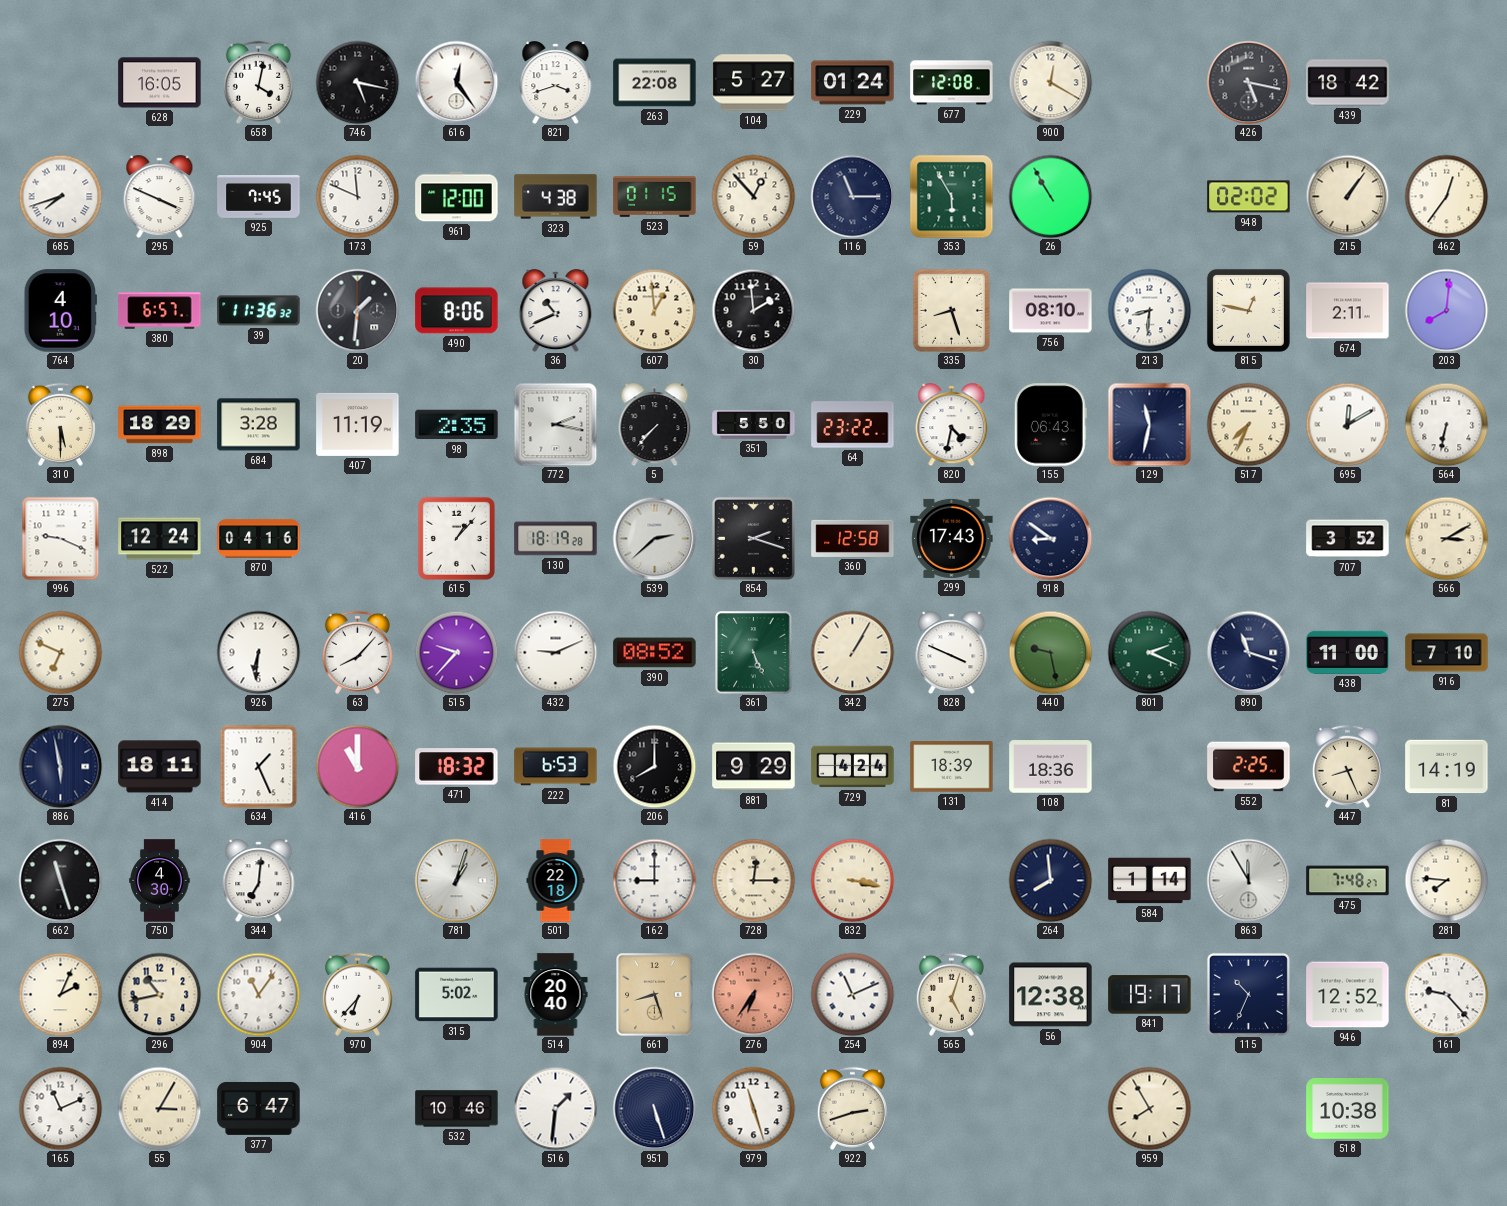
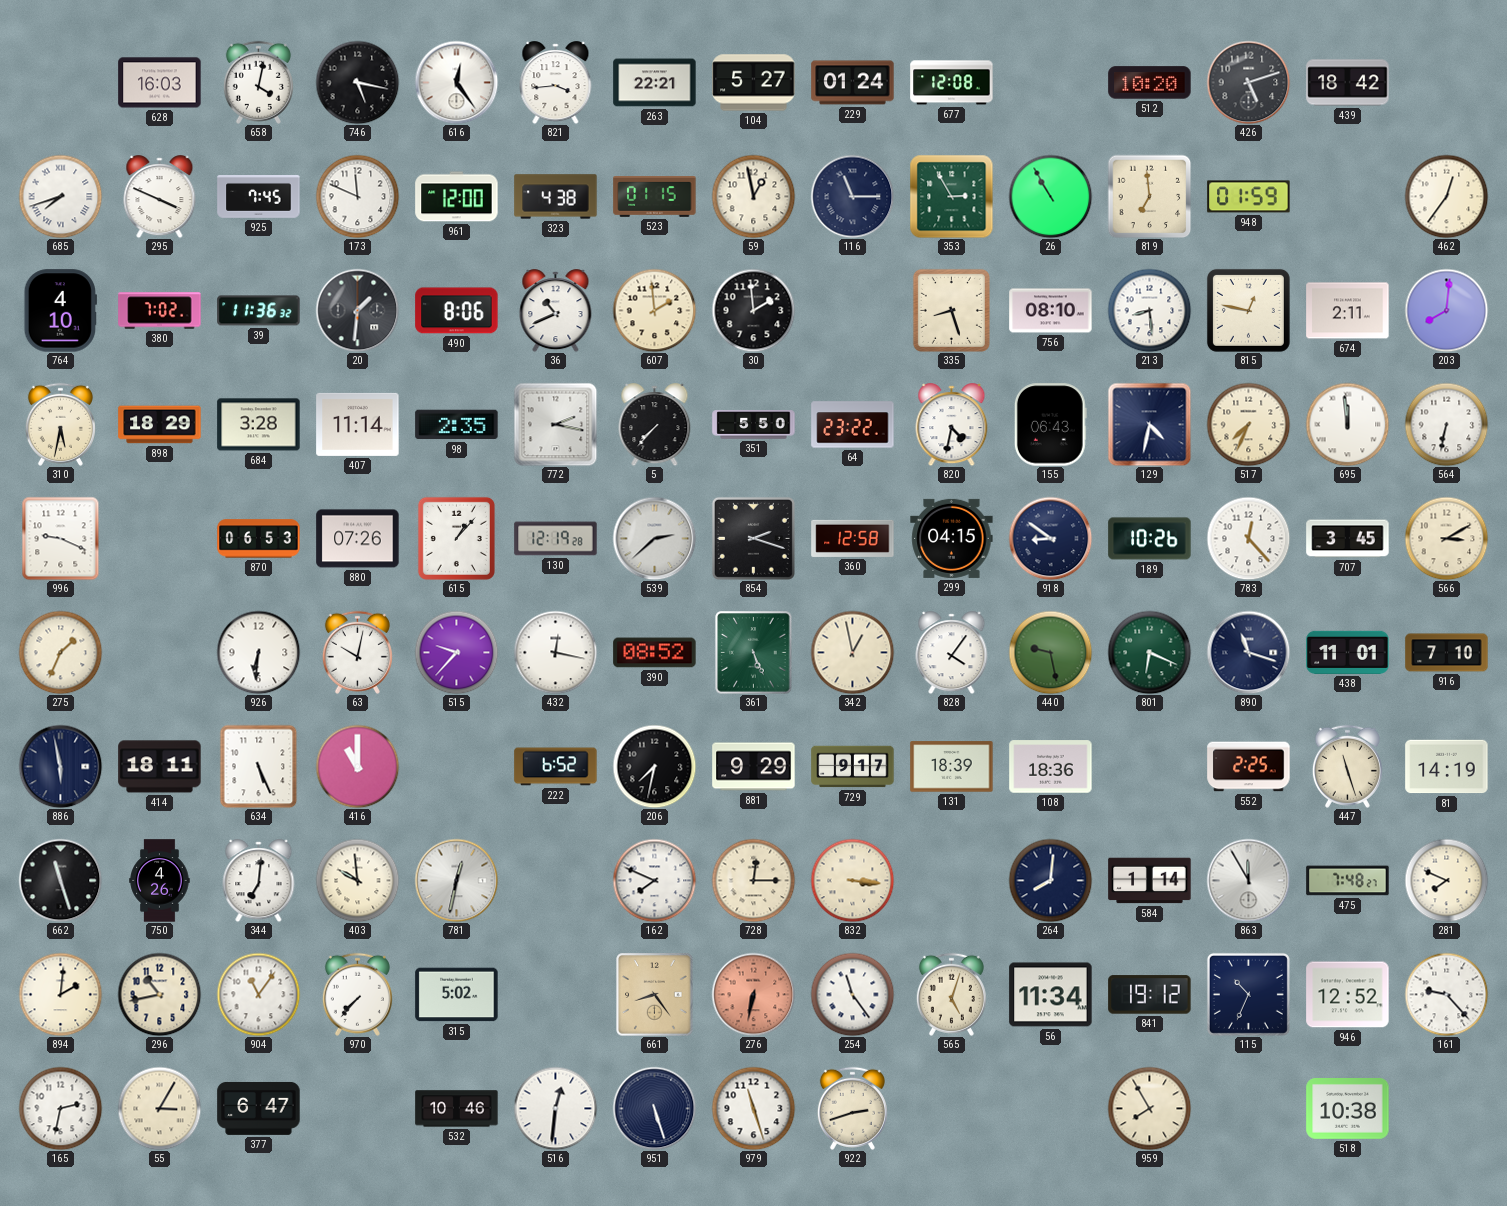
628: 16:05 -> 16:03 (160, 83)
821: 3:42 -> 3:44 (556, 83)
263: 22:08 -> 22:21 (655, 83)
900: 12:20 -> none (1050, 82)
512: none -> 10:20 (1150, 83)
426: 5:17 -> 5:12 (1248, 82)
59: 12:53 -> 12:58 (753, 196)
353: 5:55 -> 2:55 (951, 196)
819: none -> 6:59 (1149, 196)
948: 02:02 -> 01:59 (1249, 197)
215: 1:06 -> none (1347, 196)
380: 6:57 -> 7:02 (160, 311)
607: 12:59 -> 1:59 (654, 310)
213: 8:31 -> 8:29 (1149, 310)
310: 5:30 -> 5:32 (60, 424)
407: 11:19 -> 11:14 (358, 424)
129: 11:32 -> 4:32 (1149, 424)
695: 12:10 -> 11:59 (1347, 424)
522: 12:24 -> none (160, 539)
870: 04:16 -> 06:53 (259, 539)
880: none -> 07:26 (358, 539)
130: 18:19 -> 12:19 (556, 539)
299: 17:43 -> 04:15 (952, 538)
189: none -> 10:26 (1150, 539)
783: none -> 12:23 (1248, 538)
707: 3:52 -> 3:45 (1348, 539)
275: 6:49 -> 1:34 (60, 652)
63: 8:07 -> 10:02 (357, 652)
432: 9:11 -> 12:17 (555, 652)
342: 1:05 -> 12:58 (852, 652)
828: 3:49 -> 4:06 (952, 653)
801: 2:19 -> 6:19 (1149, 652)
438: 11:00 -> 11:01 (1348, 652)
634: 1:26 -> 5:26 (259, 766)
471: 18:32 -> none (457, 767)
222: 6:53 -> 6:52 (556, 767)
206: 8:00 -> 7:32 (654, 766)
729: 4:24 -> 9:17 (853, 767)
447: 8:26 -> 11:27 (1347, 766)
750: 4:30 -> 4:26 (160, 881)
403: none -> 9:59 (357, 880)
781: 1:03 -> 12:32 (456, 880)
501: 22:18 -> none (556, 881)
162: 9:00 -> 7:49 (654, 880)
832: 3:17 -> 3:16 (852, 880)
264: 7:59 -> 8:01 (1050, 880)
281: 7:46 -> 7:49 (1446, 880)
894: 2:04 -> 2:01 (60, 994)
970: 6:37 -> 7:37 (357, 994)
514: 20:40 -> none (556, 995)
661: 8:27 -> 8:24 (655, 995)
276: 6:36 -> 6:32 (753, 994)
254: 11:11 -> 11:24 (852, 994)
56: 12:38 -> 11:34 (1051, 995)
841: 19:17 -> 19:12 (1150, 995)
165: 11:11 -> 2:32 (60, 1108)
516: 1:31 -> 12:31 (555, 1108)
